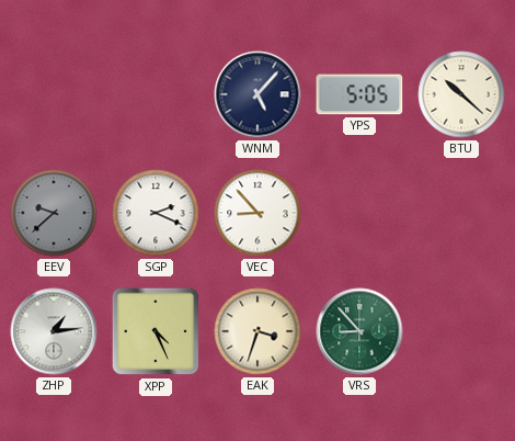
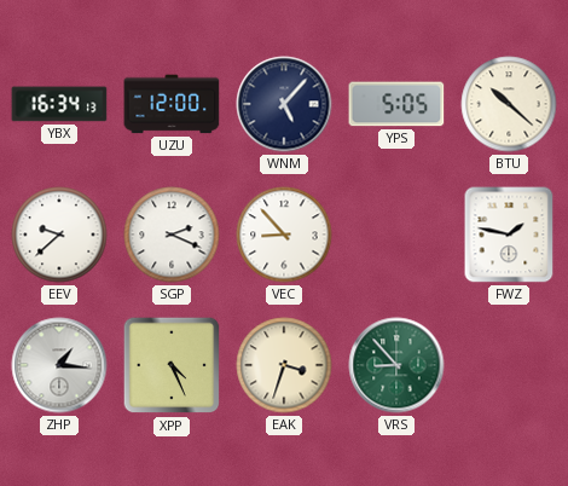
YBX: none -> 16:34 (59, 104)
UZU: none -> 12:00 (172, 104)
EEV dial: grey -> white (59, 235)
FWZ: none -> 1:47 (509, 235)
ZHP: 1:14 -> 1:16 (59, 365)
